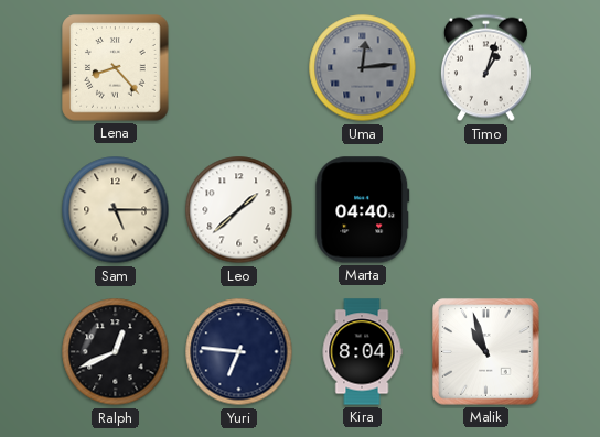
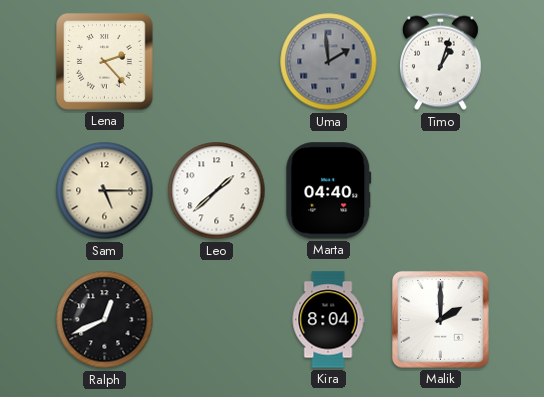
Lena: 8:23 -> 2:23 (105, 62)
Uma: 12:14 -> 1:59 (329, 62)
Yuri: 6:46 -> none (239, 352)
Malik: 10:57 -> 2:00 (441, 320)
